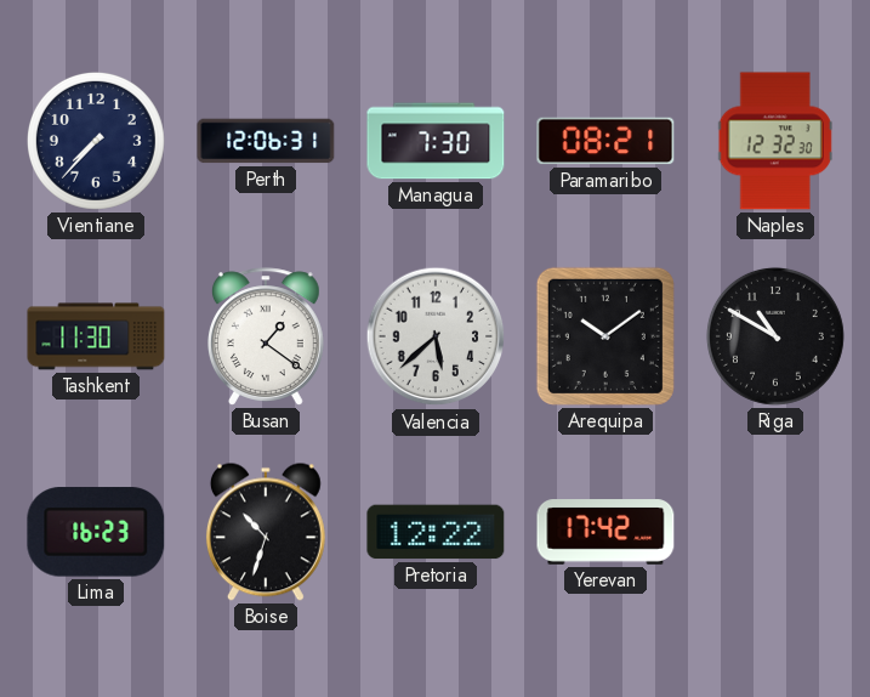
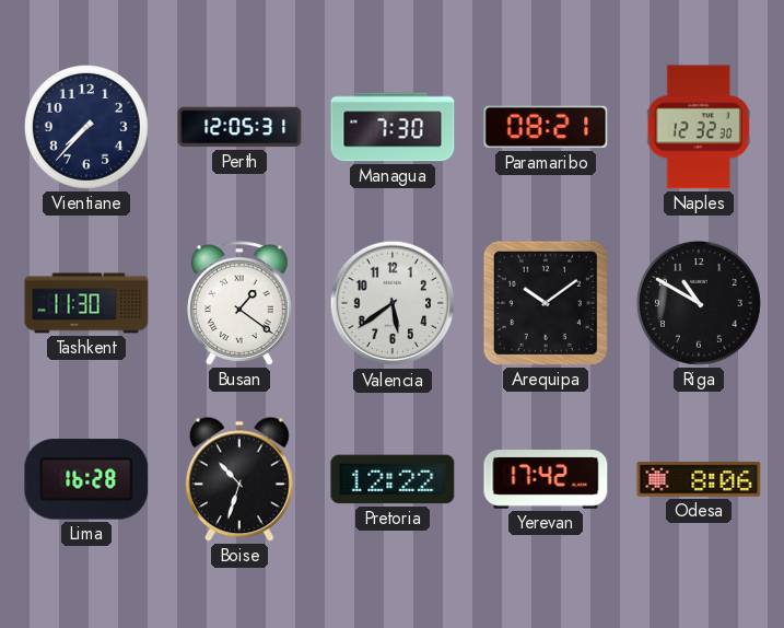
Perth: 12:06 -> 12:05 (239, 127)
Valencia: 5:38 -> 5:39 (393, 303)
Lima: 16:23 -> 16:28 (86, 479)
Odesa: none -> 8:06 (699, 479)
